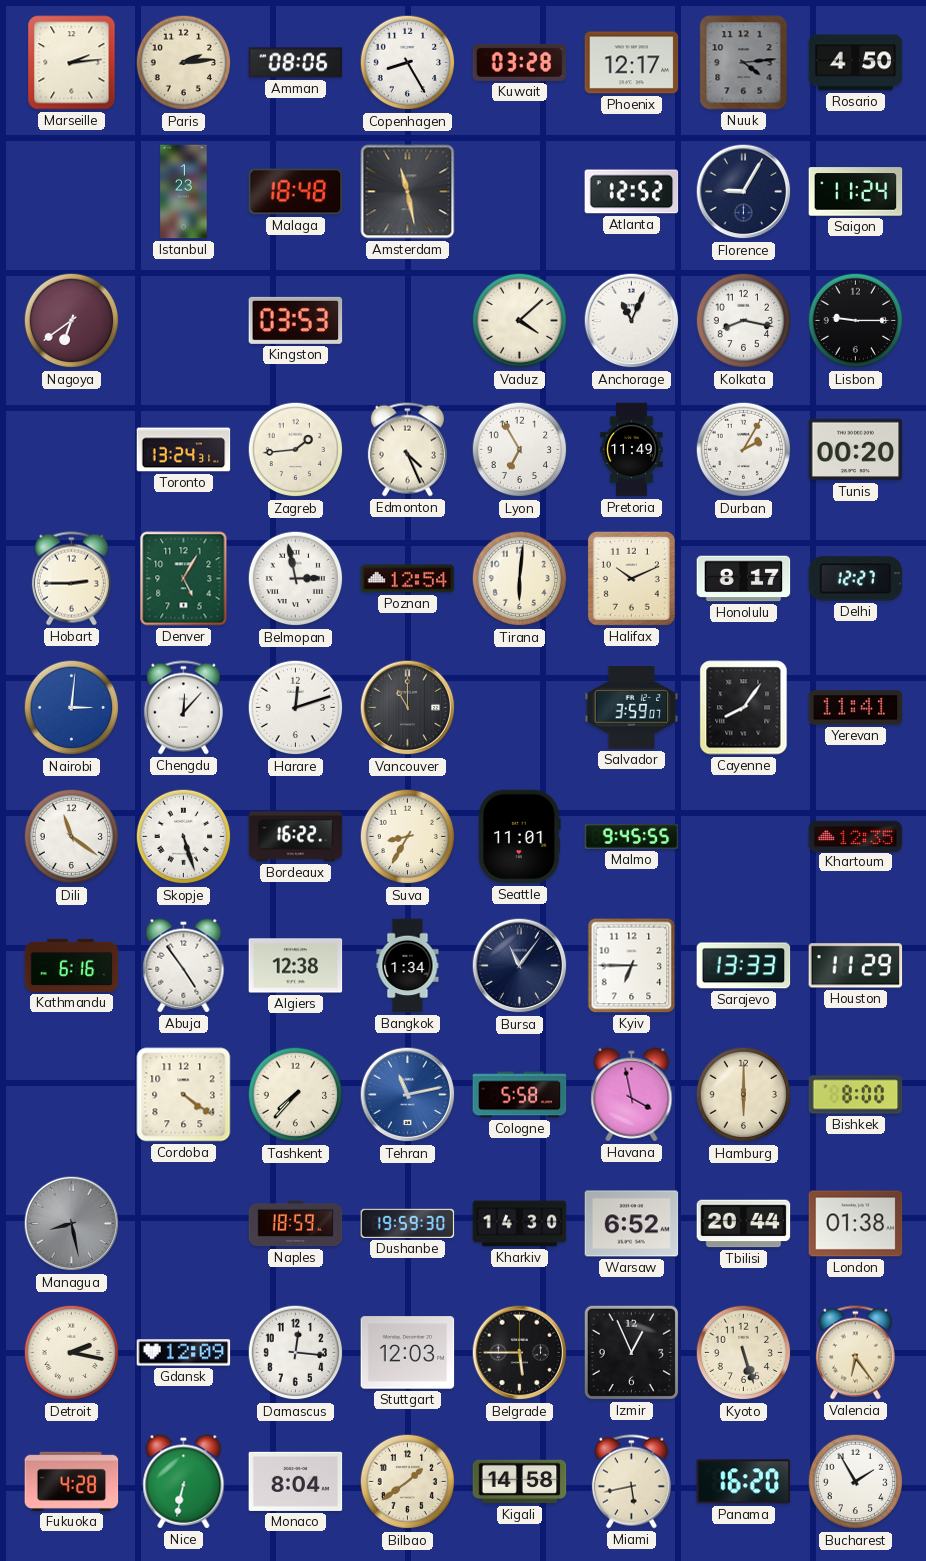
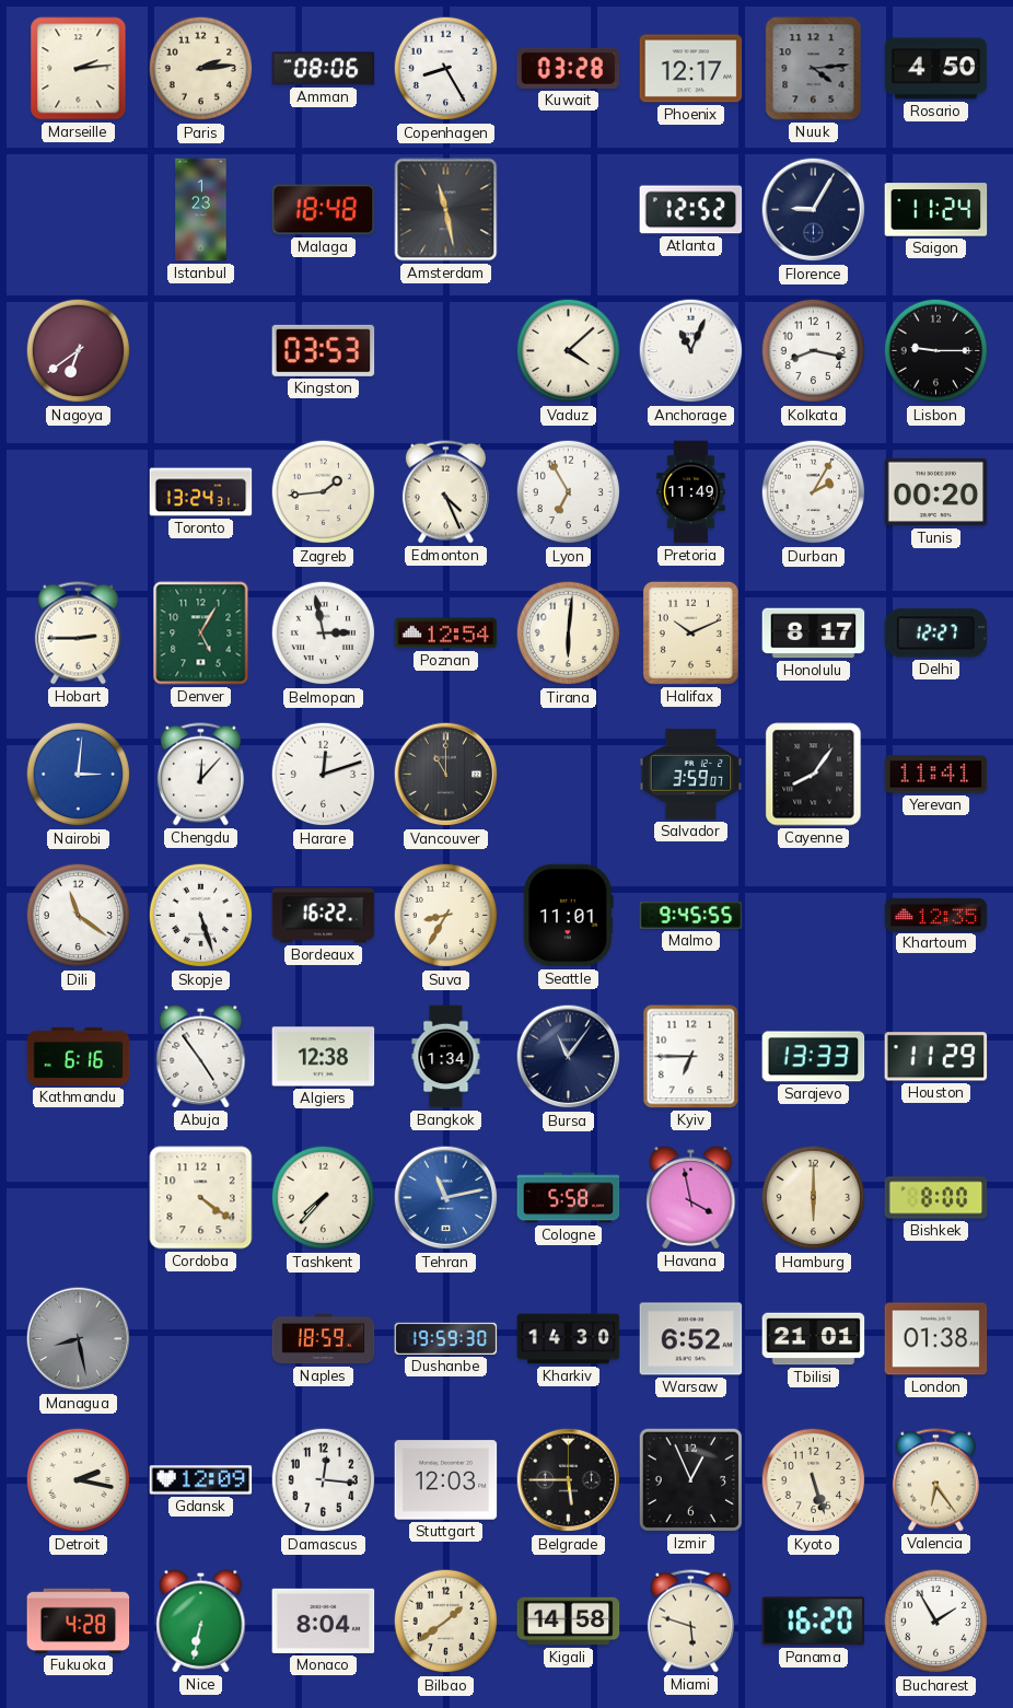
Tbilisi: 20:44 -> 21:01 (814, 1339)
Miami: 5:43 -> 5:48 (690, 1622)
